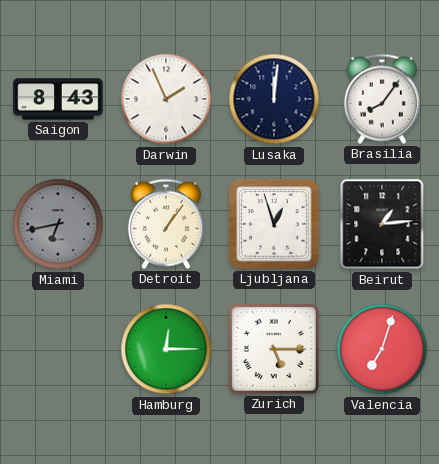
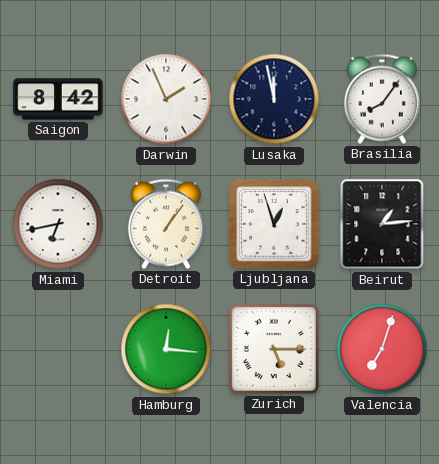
Saigon: 8:43 -> 8:42 (58, 99)
Lusaka: 12:01 -> 11:58 (274, 99)
Miami dial: grey -> white (58, 224)
Hamburg: 12:15 -> 12:16 (166, 349)
